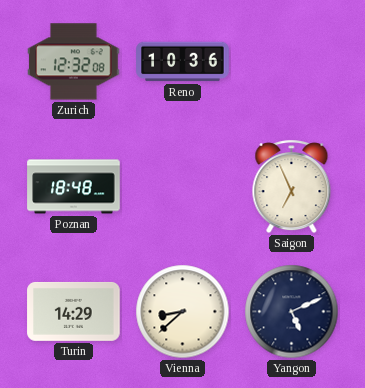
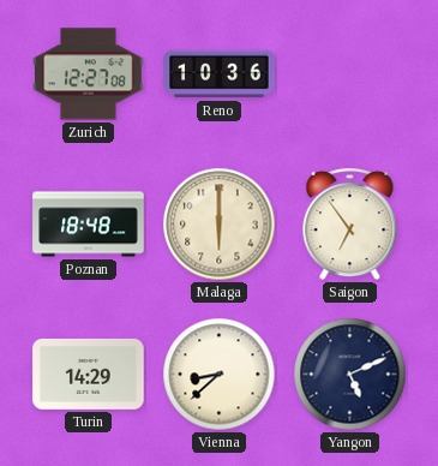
Zurich: 12:32 -> 12:27 (89, 74)
Malaga: none -> 6:00 (220, 225)
Saigon: 6:56 -> 6:54 (350, 225)
